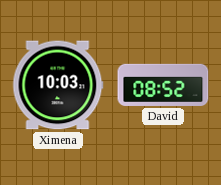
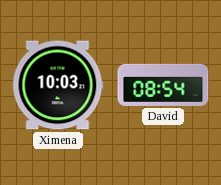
David: 08:52 -> 08:54 (163, 85)
